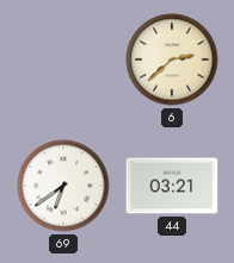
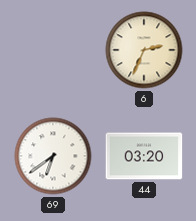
6: 2:38 -> 2:34 (144, 50)
44: 03:21 -> 03:20 (144, 156)
